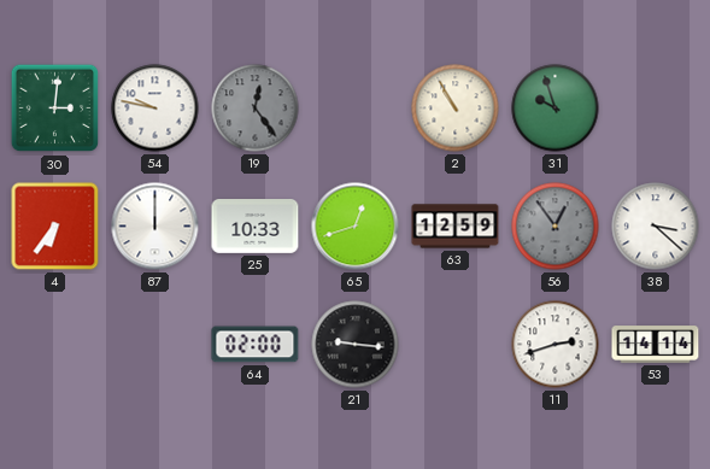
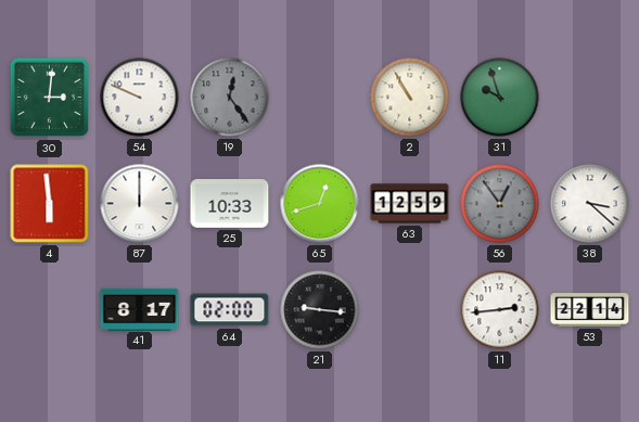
54: 9:47 -> 9:49 (140, 98)
4: 6:36 -> 5:59 (50, 204)
41: none -> 8:17 (140, 309)
11: 2:42 -> 2:44 (500, 310)
53: 14:14 -> 22:14 (590, 310)
